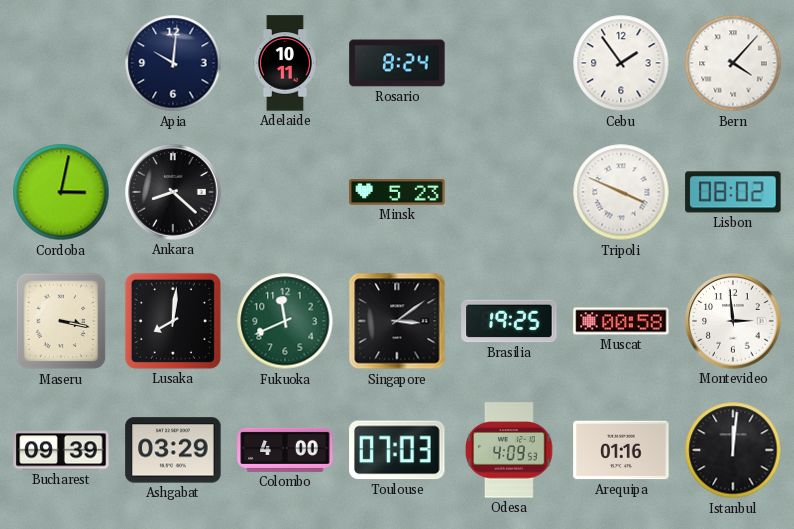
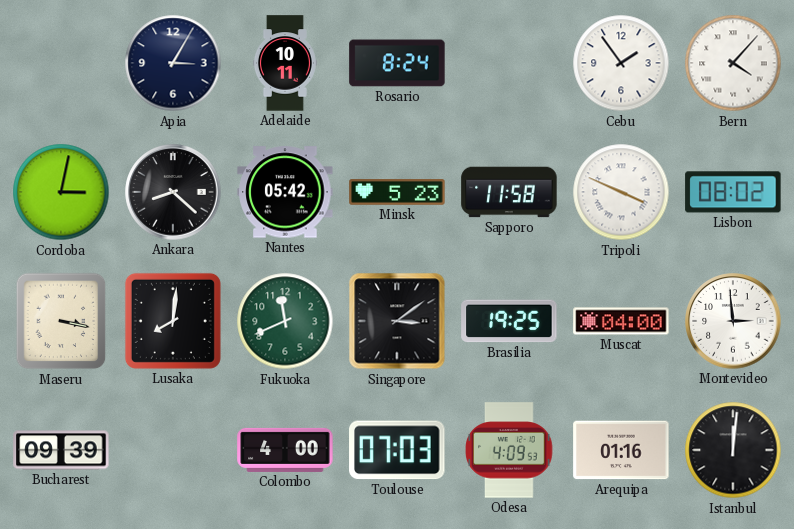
Apia: 10:01 -> 3:05 (173, 63)
Nantes: none -> 05:42 (285, 192)
Sapporo: none -> 11:58 (509, 192)
Muscat: 00:58 -> 04:00 (621, 321)
Ashgabat: 03:29 -> none (173, 450)
